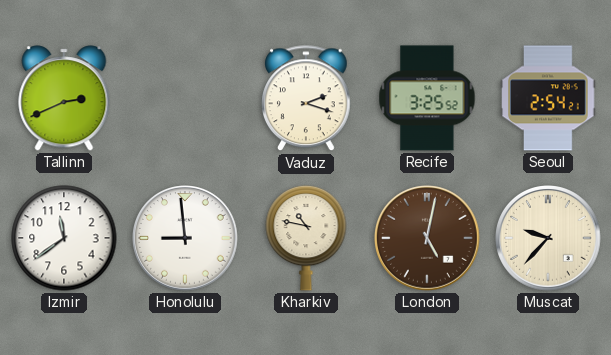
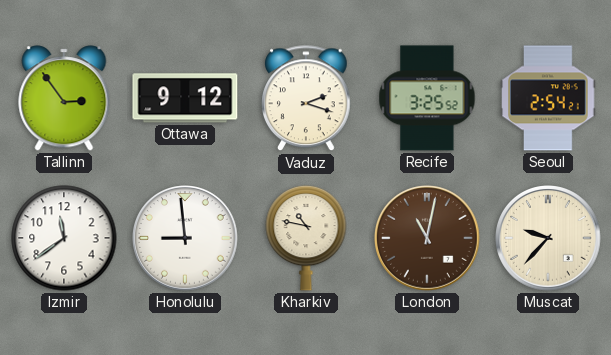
Tallinn: 2:41 -> 2:54 (64, 98)
Ottawa: none -> 9:12 (185, 98)
London: 5:02 -> 11:02 (428, 239)
